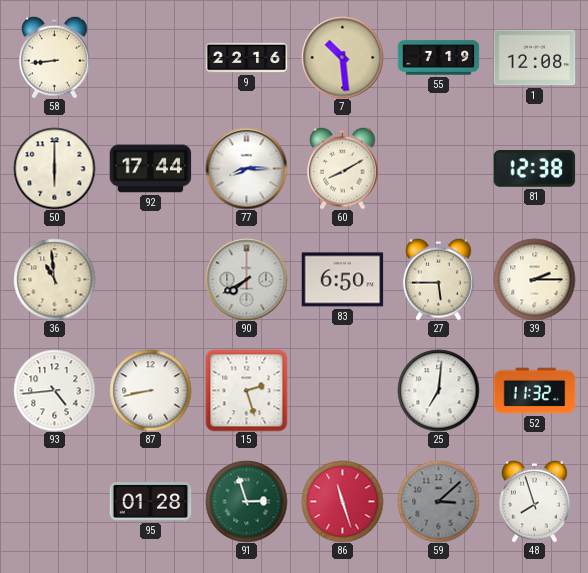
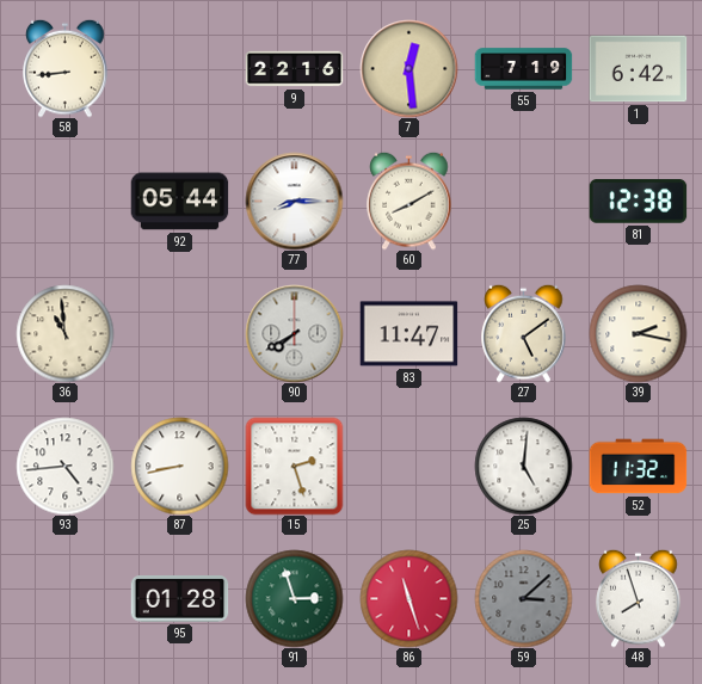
7: 10:29 -> 12:29 (408, 68)
1: 12:08 -> 6:42 (638, 69)
50: 6:00 -> none (54, 168)
92: 17:44 -> 05:44 (179, 202)
83: 6:50 -> 11:47 (408, 334)
27: 5:45 -> 5:09 (524, 333)
39: 2:15 -> 2:17 (638, 333)
25: 7:01 -> 5:01 (523, 466)
